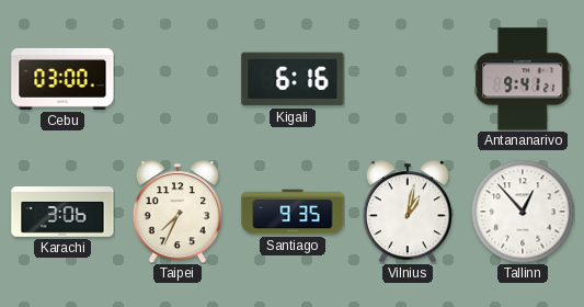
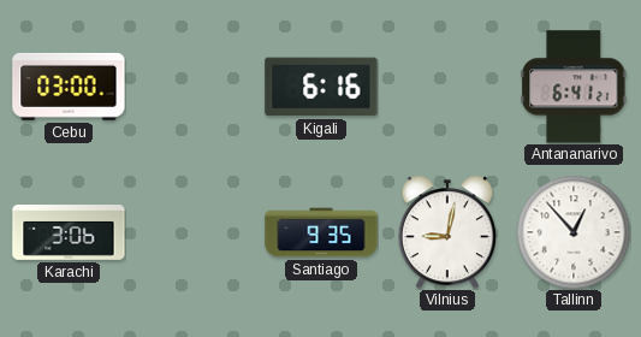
Antananarivo: 9:41 -> 6:41 (575, 87)
Taipei: 7:34 -> none (178, 212)
Vilnius: 1:02 -> 9:02 (447, 232)
